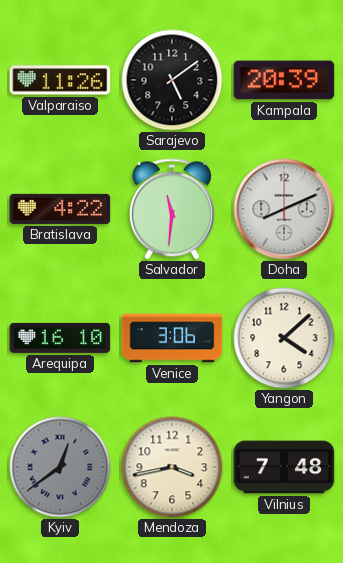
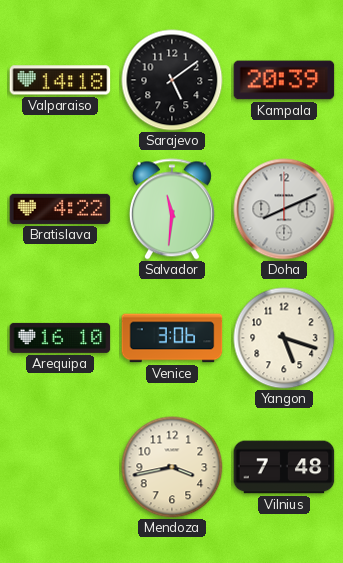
Valparaiso: 11:26 -> 14:18 (60, 80)
Yangon: 4:08 -> 5:18 (284, 338)
Kyiv: 12:39 -> none (60, 467)
